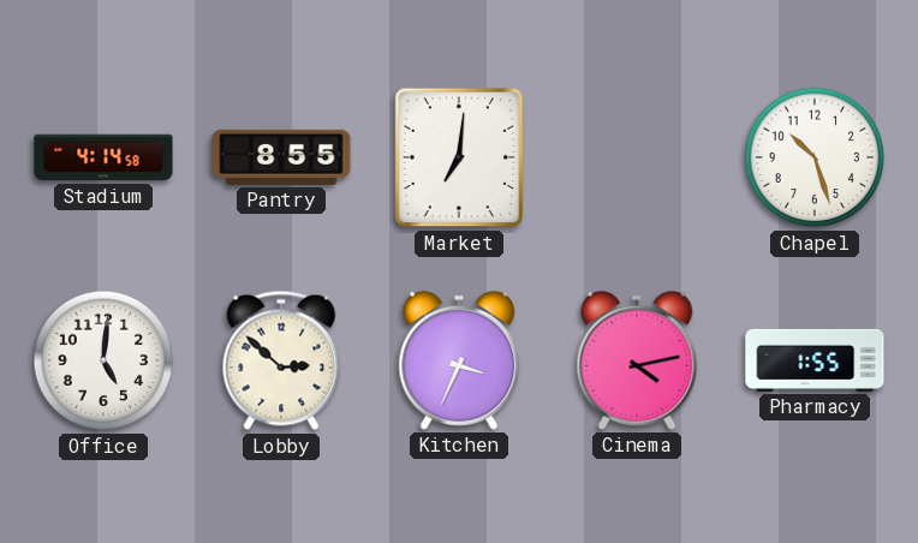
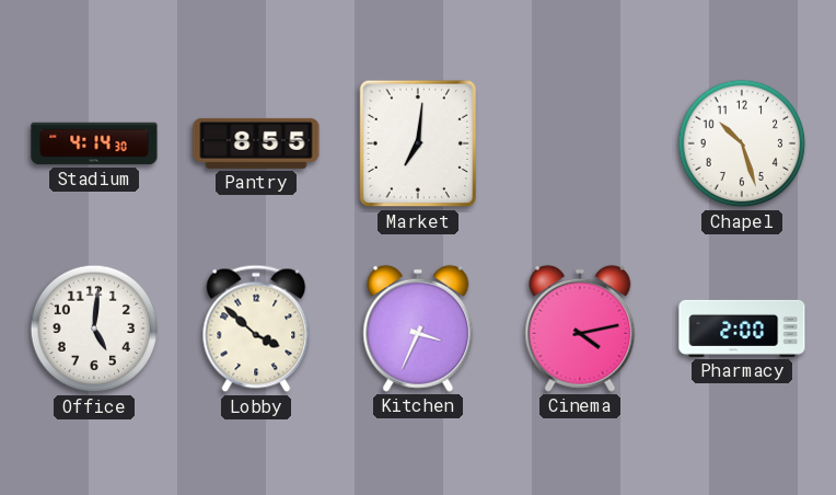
Stadium: 4:14:58 -> 4:14:30 (94, 143)
Lobby: 2:52 -> 3:52 (256, 329)
Pharmacy: 1:55 -> 2:00 (742, 329)
